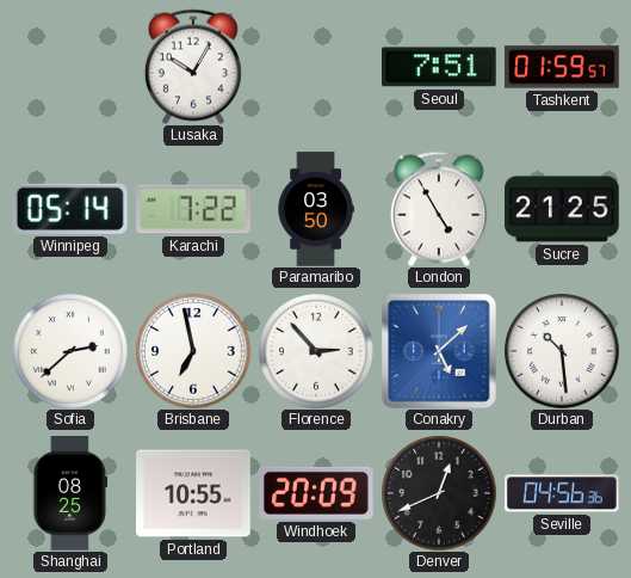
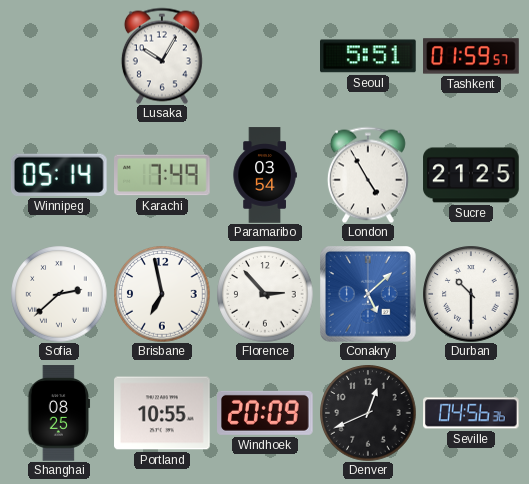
Seoul: 7:51 -> 5:51 (369, 56)
Karachi: 7:22 -> 7:49 (162, 175)
Paramaribo: 03:50 -> 03:54 (265, 175)
Durban: 10:29 -> 10:30 (471, 294)
